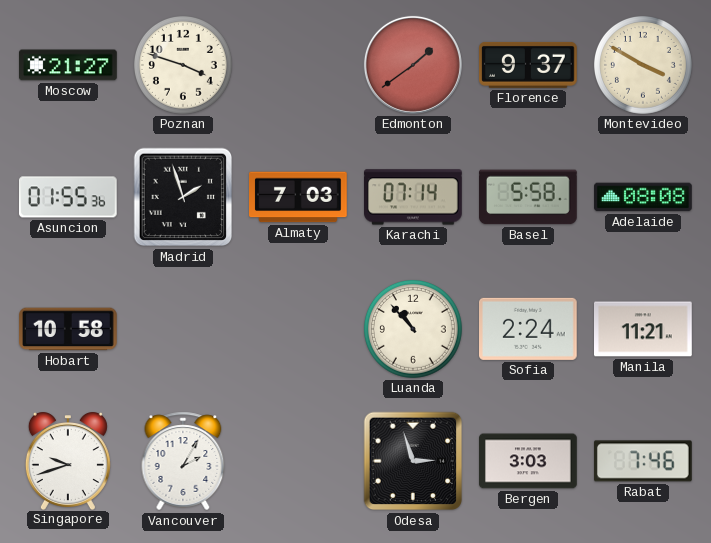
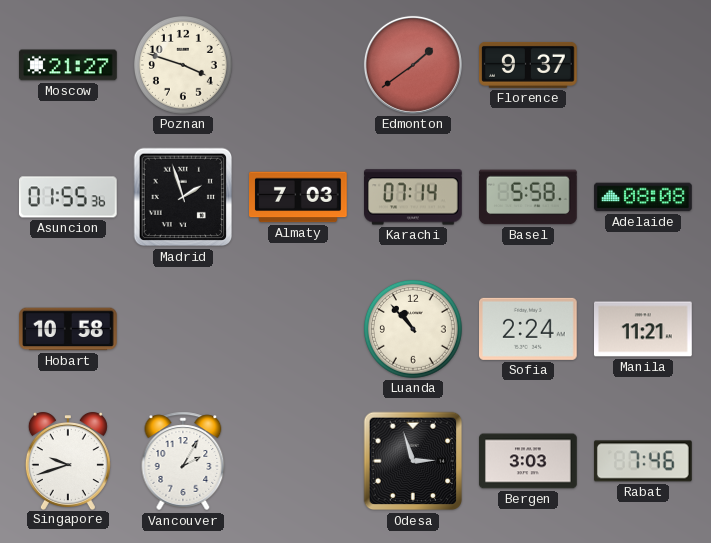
Montevideo: 3:50 -> none (643, 65)
